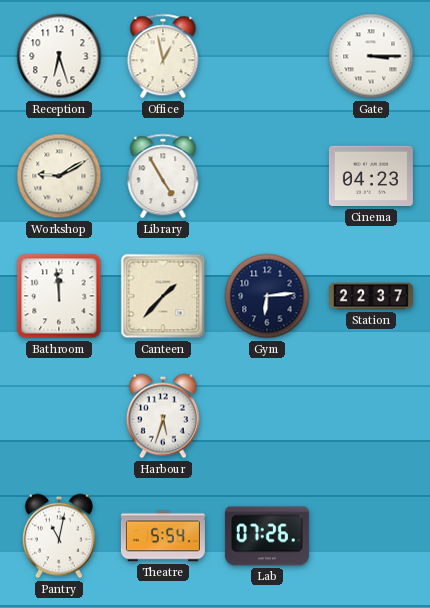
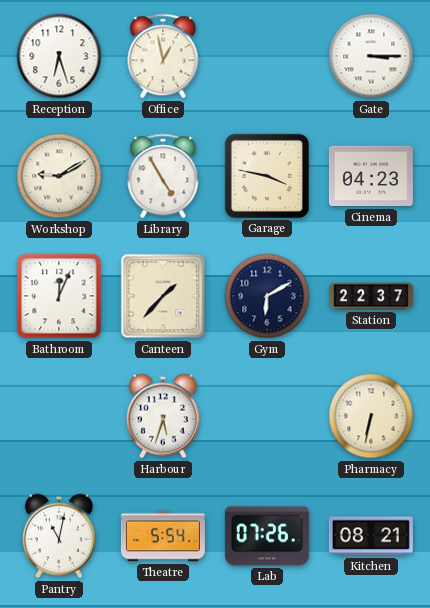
Garage: none -> 3:47 (267, 176)
Bathroom: 11:59 -> 12:04 (59, 296)
Gym: 6:14 -> 6:10 (267, 296)
Pharmacy: none -> 6:32 (371, 416)
Kitchen: none -> 08:21 (371, 536)
